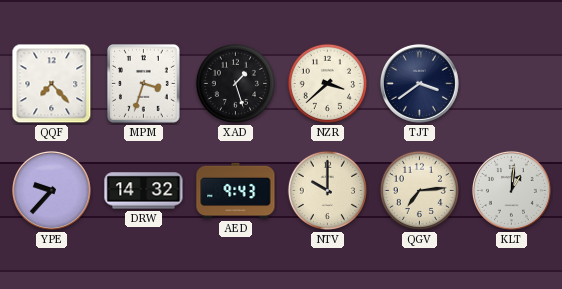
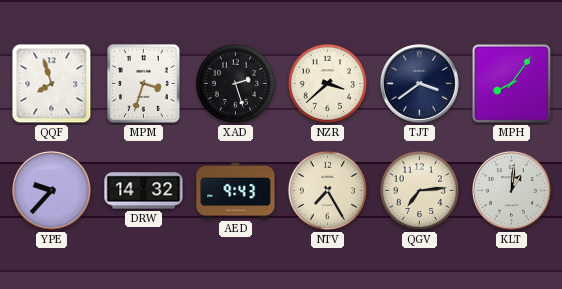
QQF: 7:23 -> 7:57 (52, 84)
XAD: 1:27 -> 2:27 (235, 83)
MPH: none -> 8:06 (511, 83)
NTV: 10:00 -> 7:25 (327, 190)
